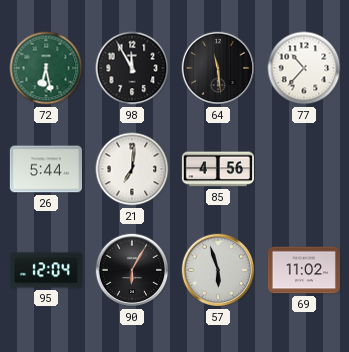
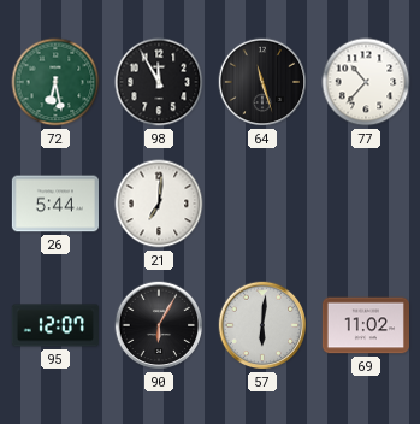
64: 11:29 -> 11:27 (262, 82)
85: 4:56 -> none (217, 169)
95: 12:04 -> 12:07 (54, 325)
57: 5:57 -> 6:01 (262, 325)
